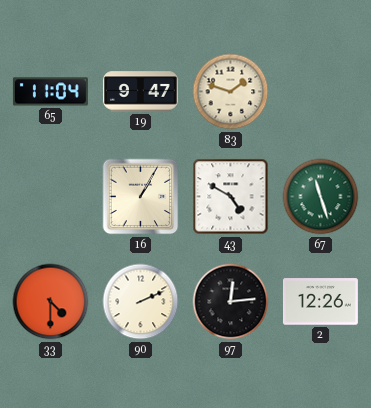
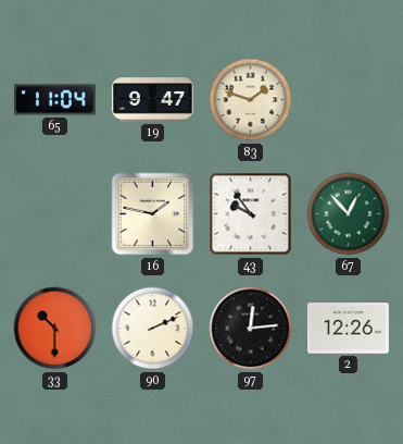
16: 1:05 -> 1:47 (153, 214)
43: 4:50 -> 9:54 (251, 214)
67: 11:27 -> 12:53 (349, 214)
33: 4:30 -> 10:30 (55, 329)
